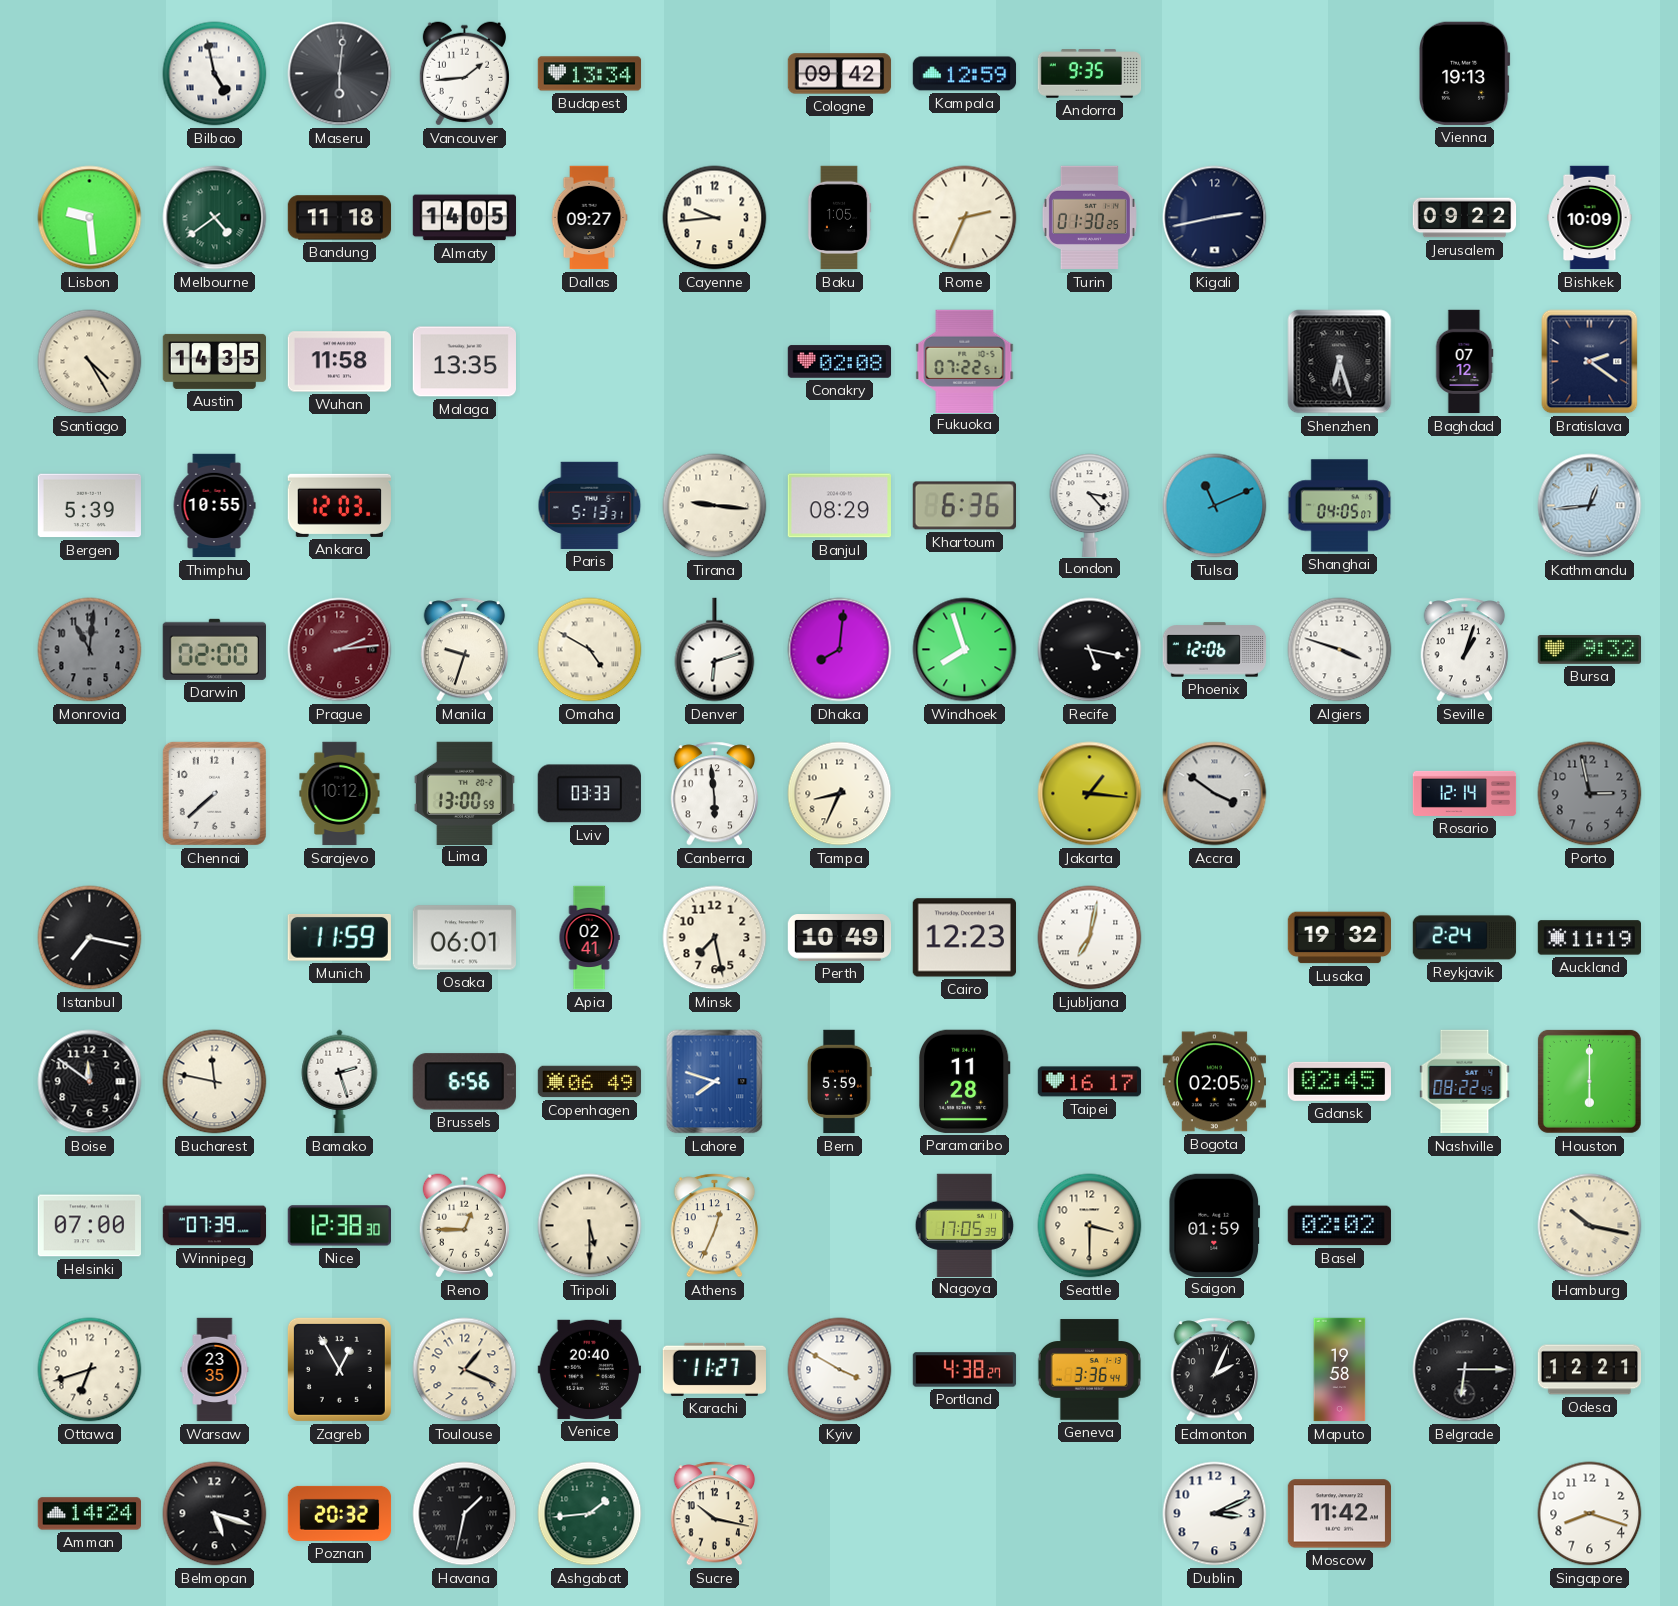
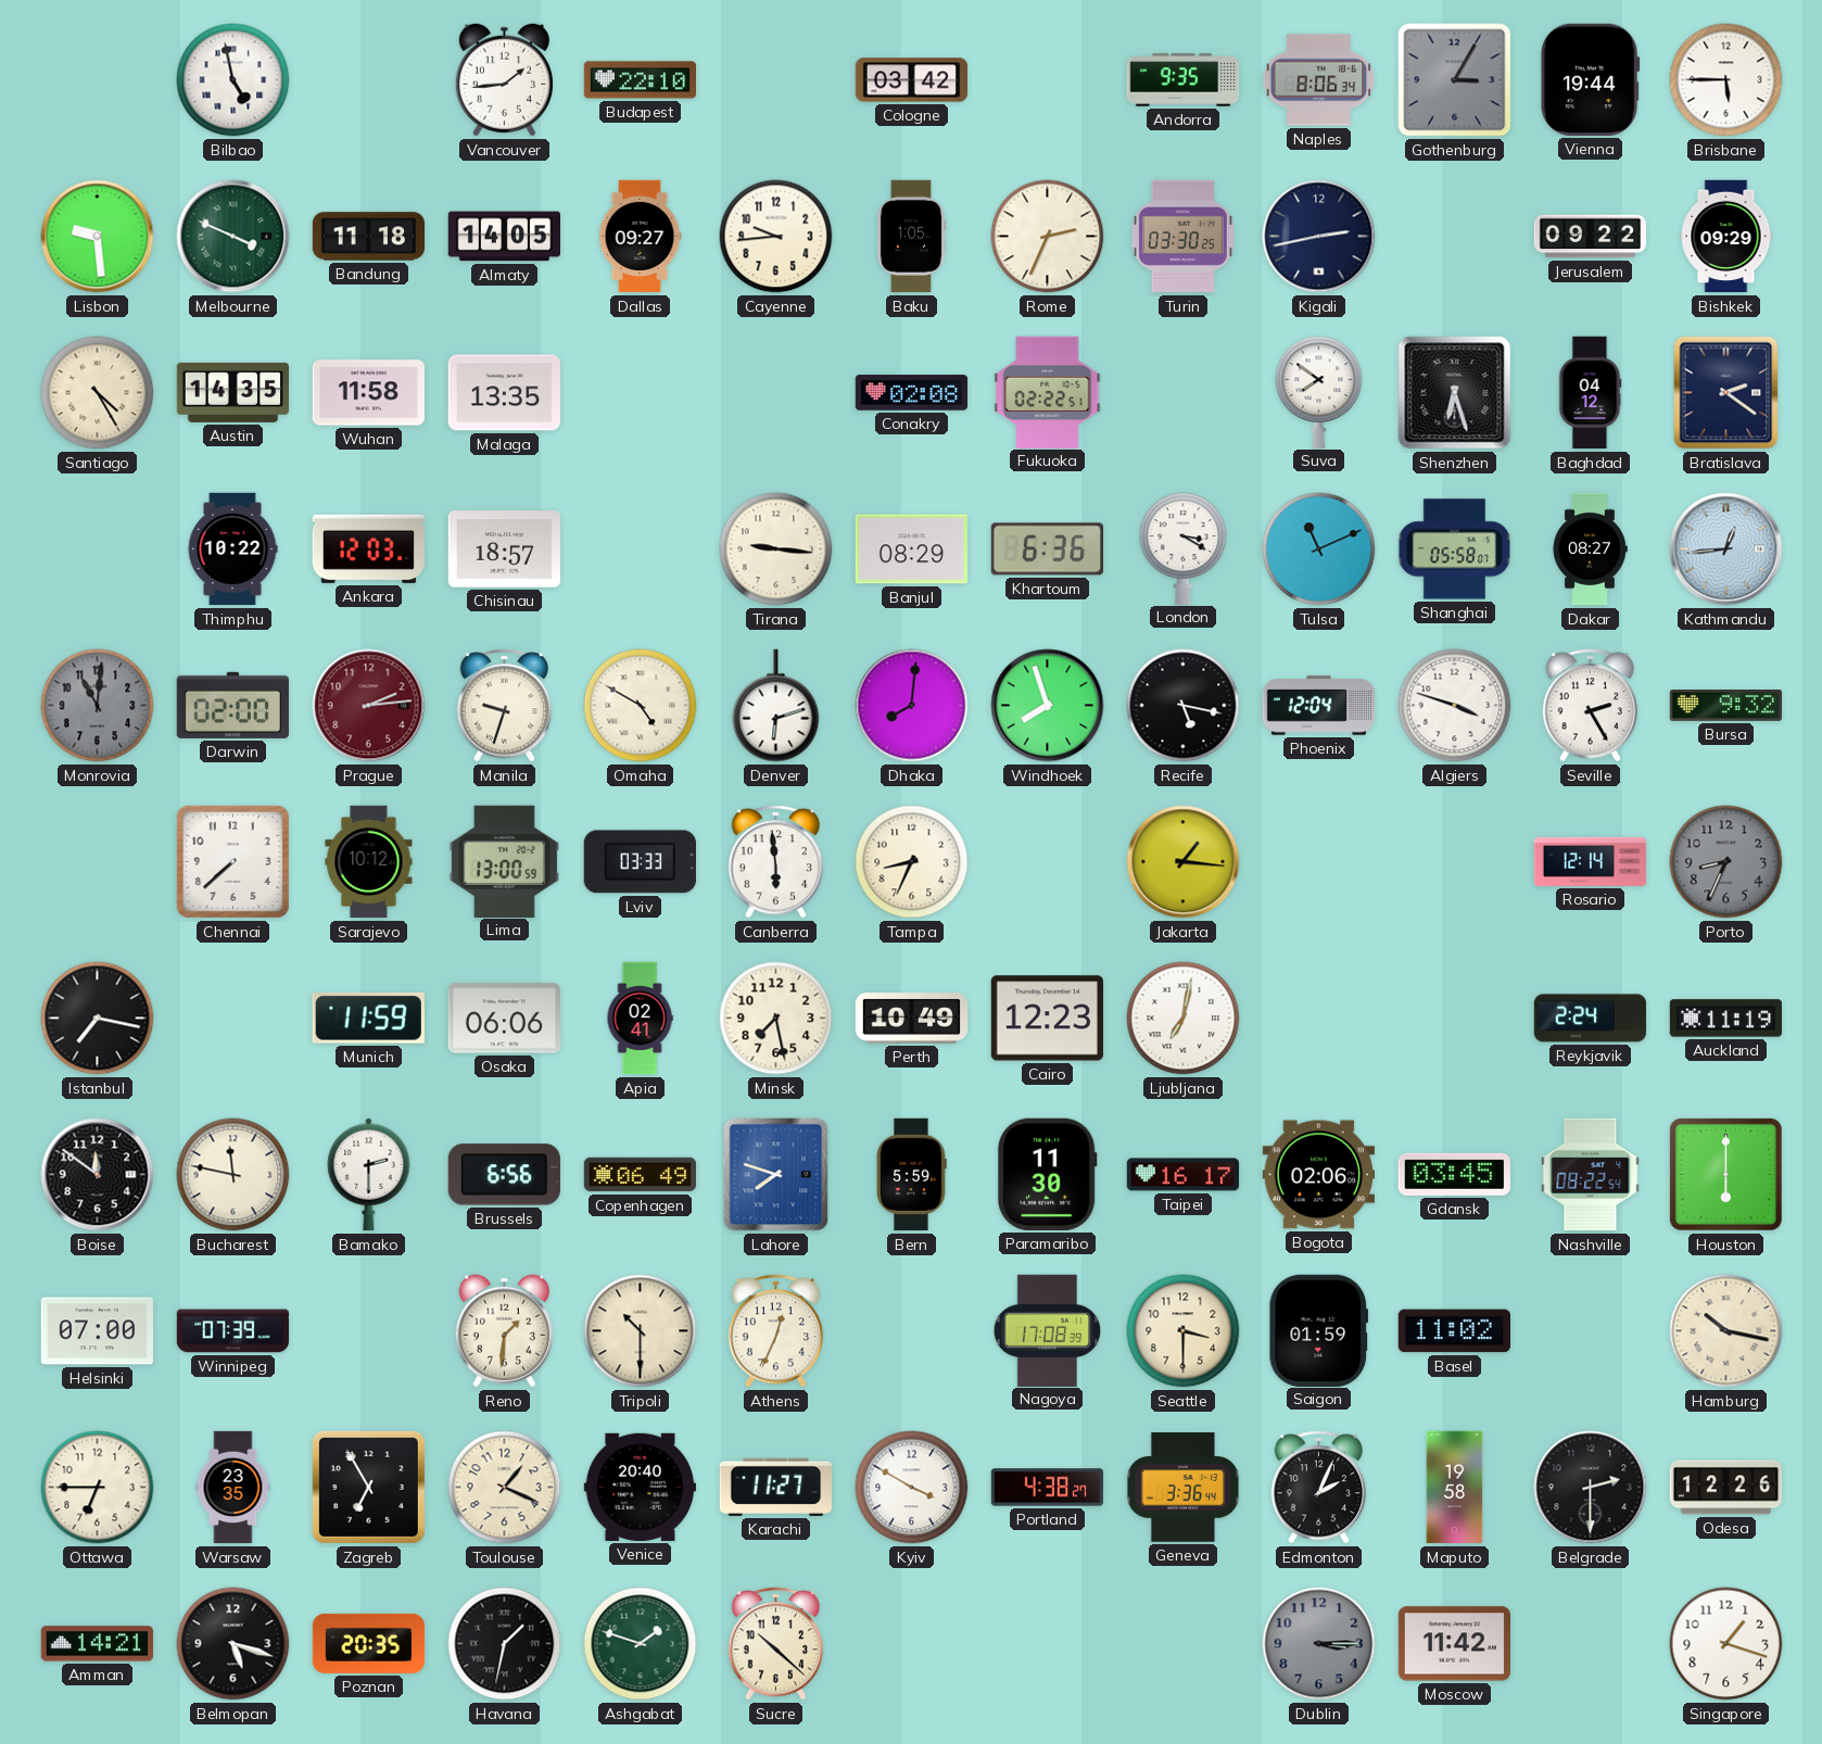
Maseru: 6:01 -> none (340, 74)
Budapest: 13:34 -> 22:10 (641, 80)
Cologne: 09:42 -> 03:42 (912, 80)
Kampala: 12:59 -> none (965, 74)
Naples: none -> 8:06 (1319, 80)
Gothenburg: none -> 3:05 (1455, 80)
Vienna: 19:13 -> 19:44 (1591, 79)
Brisbane: none -> 5:45 (1726, 80)
Melbourne: 4:39 -> 3:49 (233, 237)
Turin: 01:30 -> 03:30 (1182, 237)
Bishkek: 10:09 -> 09:29 (1726, 237)
Fukuoka: 07:22 -> 02:22 (1048, 392)
Suva: none -> 7:51 (1319, 392)
Baghdad: 07:12 -> 04:12 (1590, 393)
Bergen: 5:39 -> none (89, 506)
Thimphu: 10:55 -> 10:22 (232, 549)
Chisinau: none -> 18:57 (504, 549)
Paris: 5:13 -> none (590, 505)
London: 3:23 -> 3:20 (1184, 548)
Shanghai: 04:05 -> 05:58 (1455, 549)
Dakar: none -> 08:27 (1590, 549)
Phoenix: 12:06 -> 12:04 (1319, 706)
Seville: 1:03 -> 2:25 (1591, 706)
Accra: 3:51 -> none (1215, 794)
Porto: 2:58 -> 8:34 (1726, 862)
Osaka: 06:01 -> 06:06 (504, 1019)
Lusaka: 19:32 -> none (1339, 938)
Bamako: 2:27 -> 2:30 (369, 1175)
Paramaribo: 11:28 -> 11:30 (1047, 1174)
Bogota: 02:05 -> 02:06 (1318, 1175)
Gdansk: 02:45 -> 03:45 (1454, 1174)
Nashville: 08:22:45 -> 08:22:54 (1591, 1175)
Nice: 12:38 -> none (339, 1226)
Reno: 12:45 -> 1:31 (504, 1331)
Tripoli: 5:30 -> 10:30 (641, 1331)
Nagoya: 17:05 -> 17:08 (1048, 1330)
Basel: 02:02 -> 11:02 (1454, 1331)
Ottawa: 6:42 -> 6:45 (98, 1488)
Zagreb: 12:55 -> 6:55 (368, 1487)
Belgrade: 6:15 -> 2:30 (1591, 1488)
Odesa: 12:21 -> 12:26 (1726, 1488)
Amman: 14:24 -> 14:21 (97, 1644)
Poznan: 20:32 -> 20:35 (369, 1643)
Ashgabat: 1:44 -> 1:48 (641, 1644)
Sucre: 10:17 -> 10:22 (776, 1644)
Dublin: 3:11 -> 3:15 (1319, 1644)
Dublin dial: white -> grey (1319, 1644)
Singapore: 8:18 -> 1:18 (1726, 1644)
